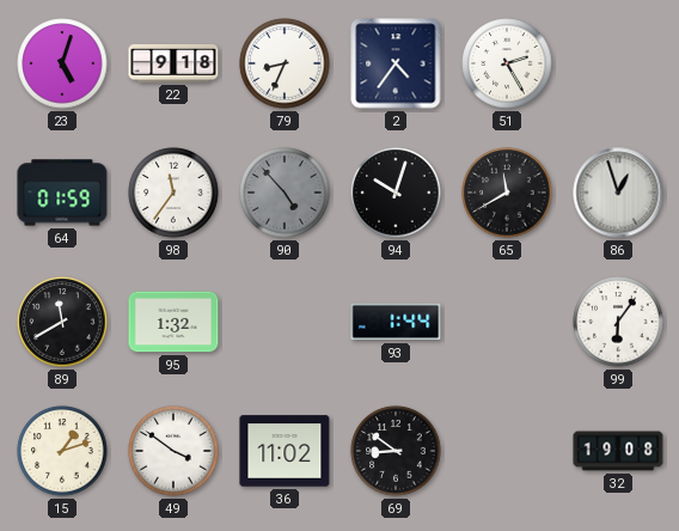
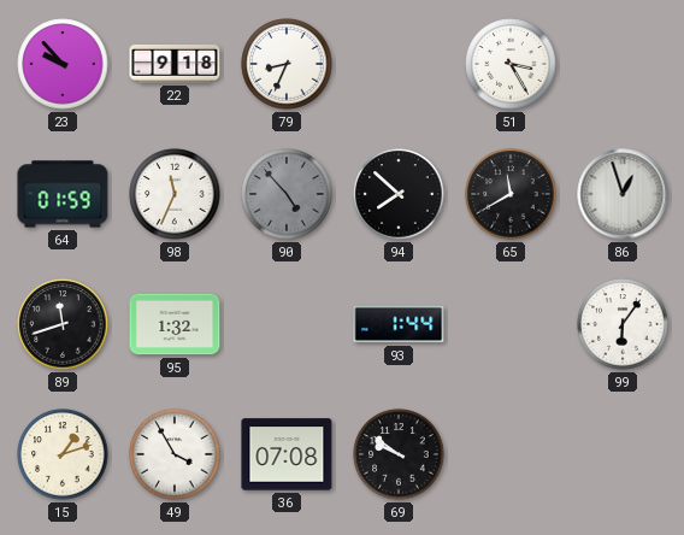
23: 5:03 -> 9:53 (63, 64)
2: 4:36 -> none (396, 63)
51: 2:25 -> 3:25 (511, 64)
98: 11:36 -> 11:34 (175, 194)
94: 10:03 -> 7:52 (399, 194)
89: 11:40 -> 11:42 (63, 324)
49: 3:51 -> 3:55 (175, 454)
36: 11:02 -> 07:08 (287, 454)
69: 8:51 -> 9:51 (399, 454)
32: 19:08 -> none (618, 451)
